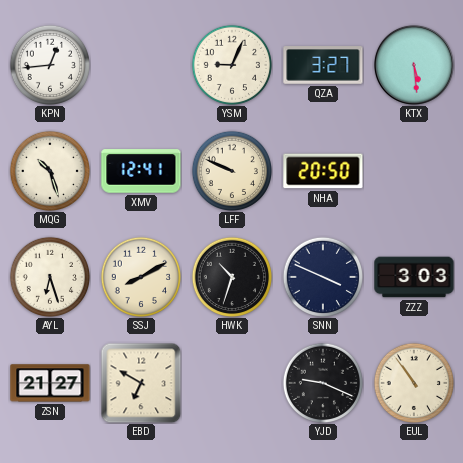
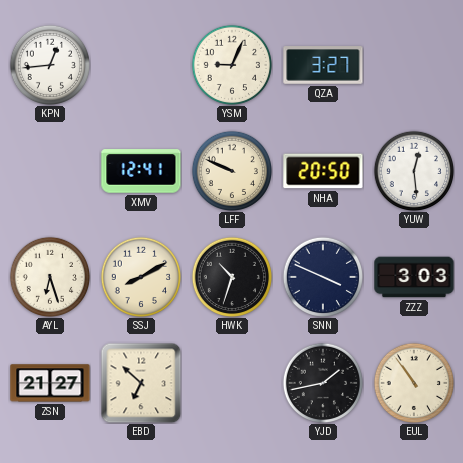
KTX: 5:29 -> none (414, 65)
MQG: 10:27 -> none (49, 170)
YUW: none -> 12:29 (413, 170)
EBD: 6:50 -> 6:52 (141, 383)
YJD: 9:19 -> 1:43 (322, 382)
